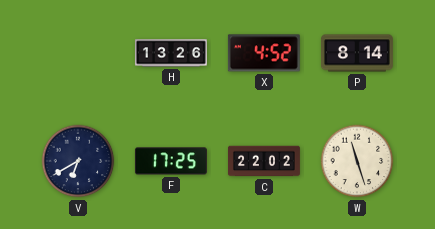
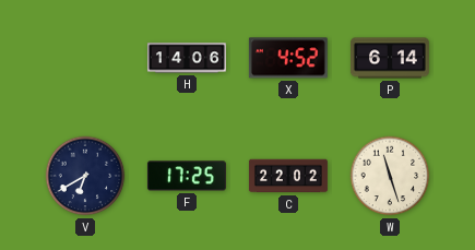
H: 13:26 -> 14:06 (187, 58)
P: 8:14 -> 6:14 (390, 58)
